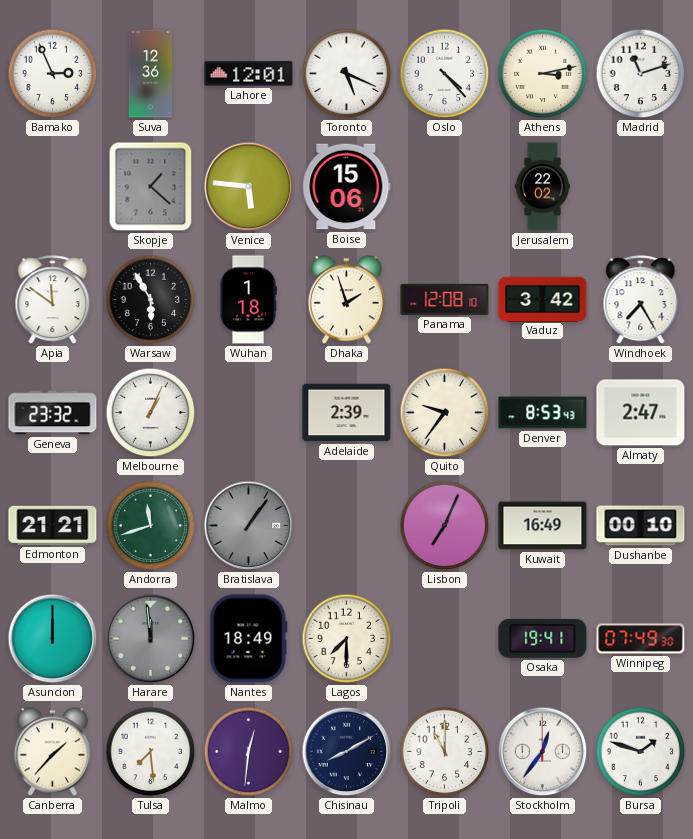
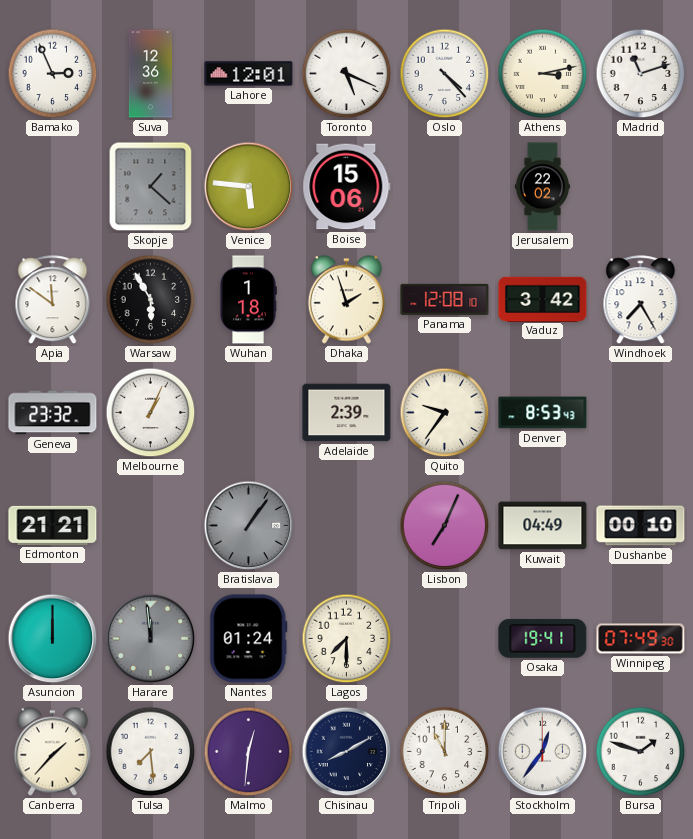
Almaty: 2:47 -> none (641, 413)
Andorra: 11:42 -> none (151, 526)
Kuwait: 16:49 -> 04:49 (543, 526)
Nantes: 18:49 -> 01:24 (249, 639)
